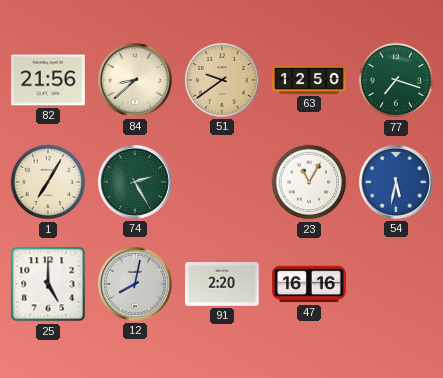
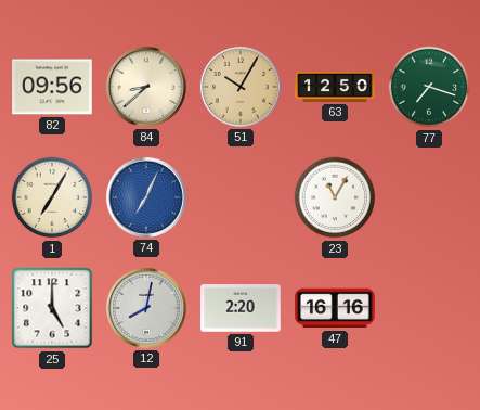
82: 21:56 -> 09:56 (52, 87)
51: 9:39 -> 10:05 (241, 87)
74: 2:25 -> 7:04 (146, 197)
74 dial: green -> blue (146, 197)
54: 5:32 -> none (396, 182)
